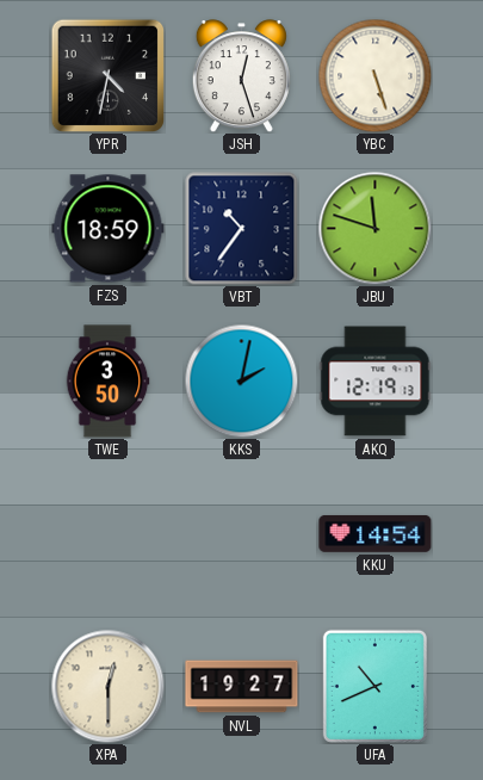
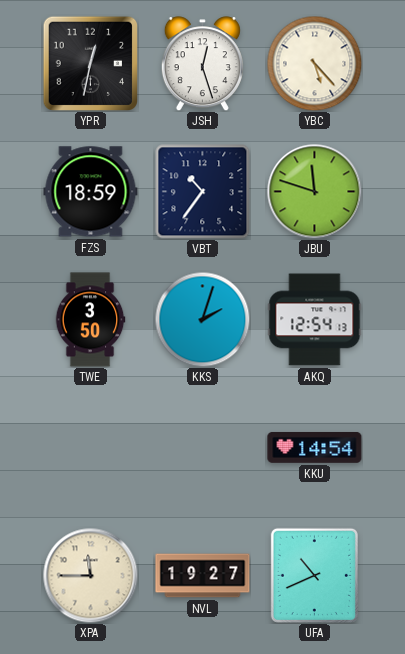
YPR: 4:32 -> 12:32 (90, 63)
YBC: 5:27 -> 5:23 (314, 63)
KKS: 2:02 -> 2:03 (202, 319)
AKQ: 12:19 -> 12:54 (315, 320)
XPA: 12:30 -> 11:45 (90, 575)
